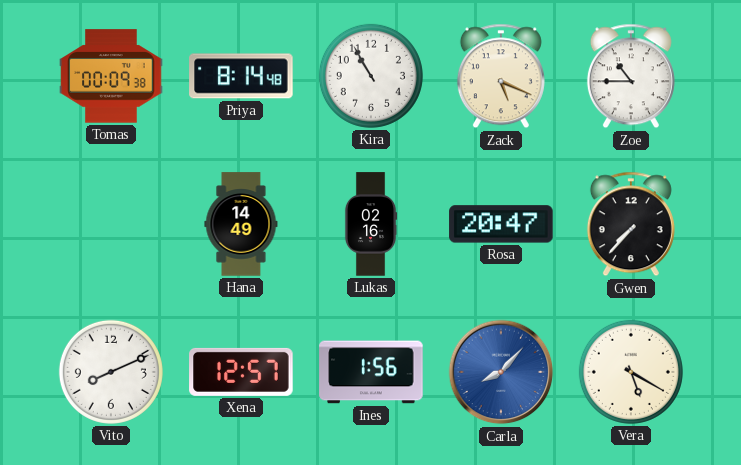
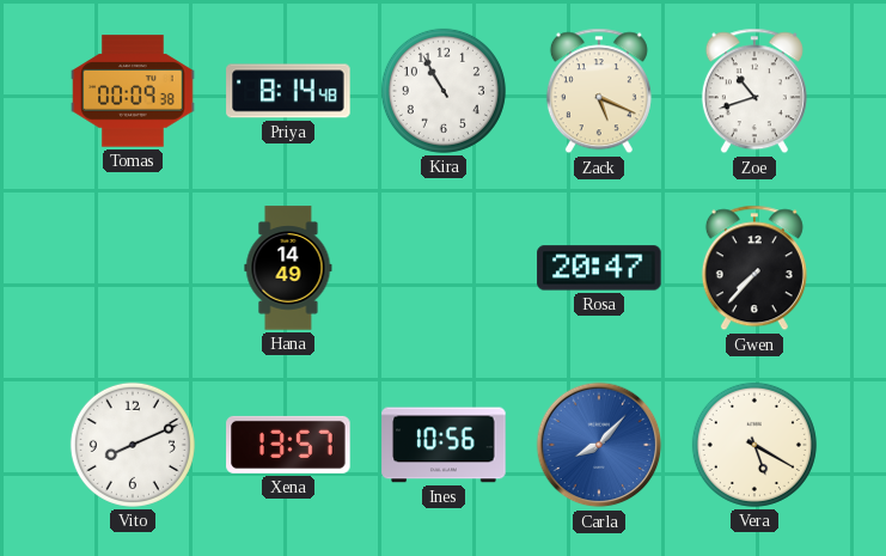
Zoe: 10:45 -> 10:42 (754, 91)
Lukas: 02:16 -> none (371, 224)
Xena: 12:57 -> 13:57 (288, 445)
Ines: 1:56 -> 10:56 (444, 445)
